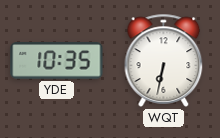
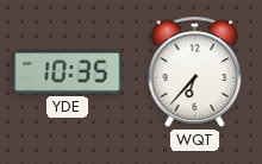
WQT: 6:32 -> 6:37 (195, 71)
